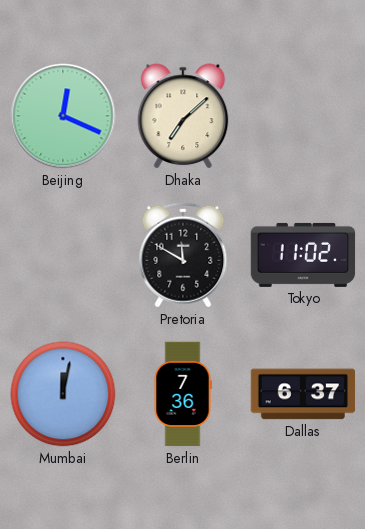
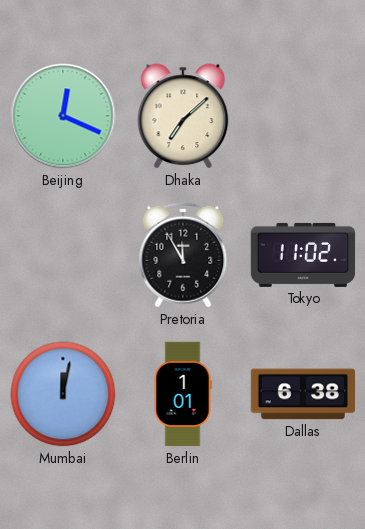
Pretoria: 11:50 -> 11:55 (183, 255)
Berlin: 7:36 -> 1:01 (183, 394)
Dallas: 6:37 -> 6:38 (303, 394)
